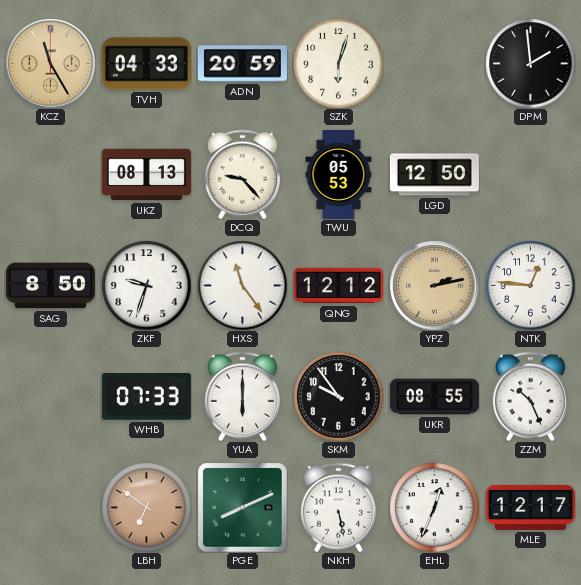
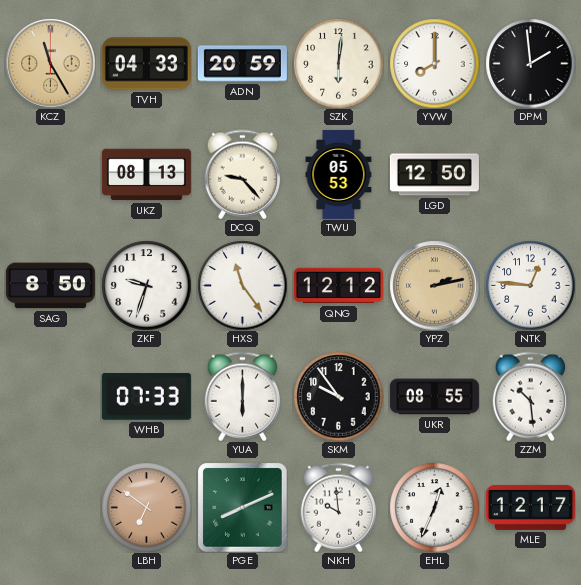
SZK: 6:03 -> 6:01 (338, 63)
YVW: none -> 8:00 (434, 63)
ZZM: 10:26 -> 10:29 (530, 396)
NKH: 5:28 -> 9:59 (338, 507)
